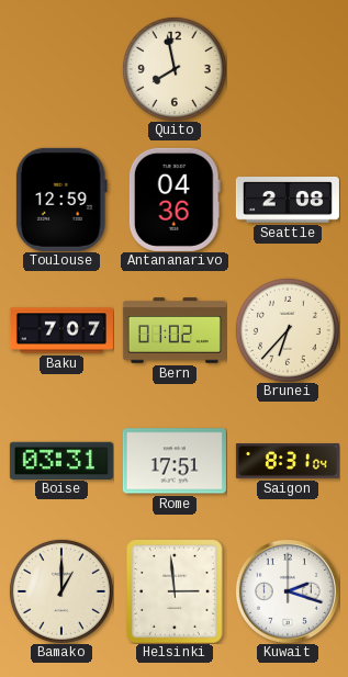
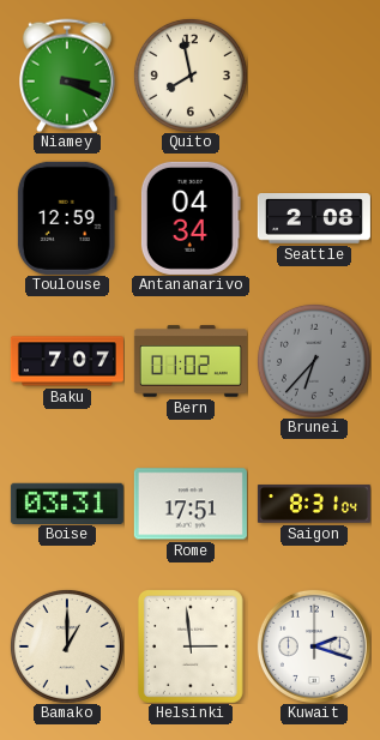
Niamey: none -> 3:19 (67, 76)
Antananarivo: 04:36 -> 04:34 (191, 218)
Brunei dial: cream -> grey (314, 361)
